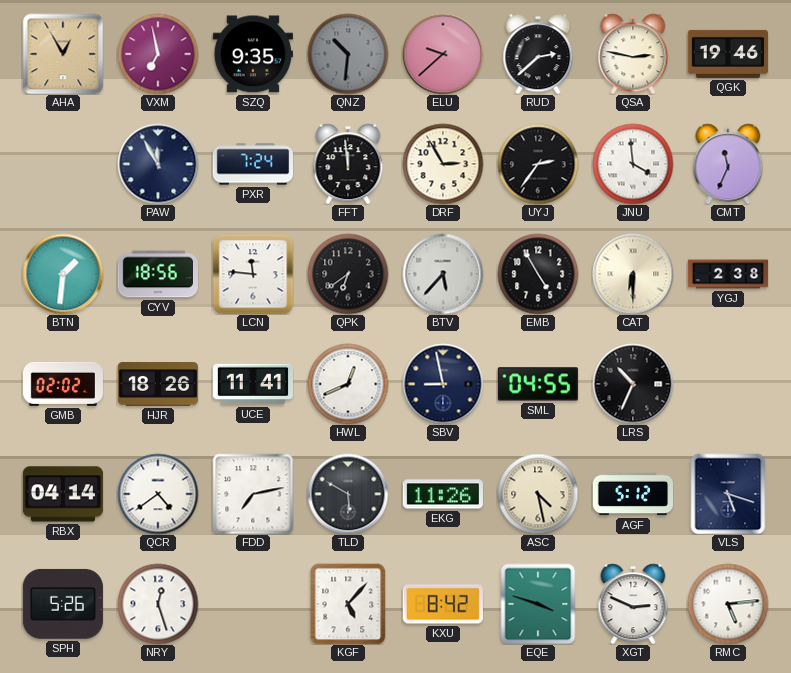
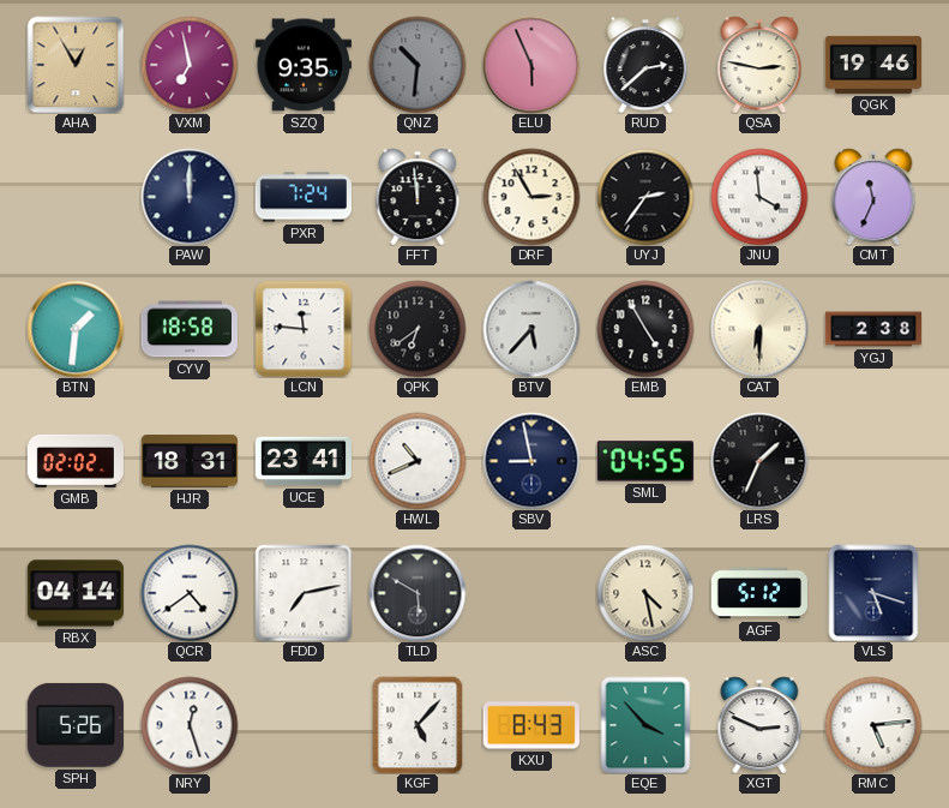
ELU: 9:38 -> 5:56 (531, 65)
PAW: 11:55 -> 12:00 (190, 197)
CYV: 18:56 -> 18:58 (190, 329)
HJR: 18:26 -> 18:31 (188, 461)
UCE: 11:41 -> 23:41 (302, 461)
HWL: 12:41 -> 10:41 (418, 461)
LRS: 10:34 -> 1:34 (759, 461)
EKG: 11:26 -> none (443, 494)
KXU: 8:42 -> 8:43 (531, 725)
EQE: 3:48 -> 3:53 (645, 725)
